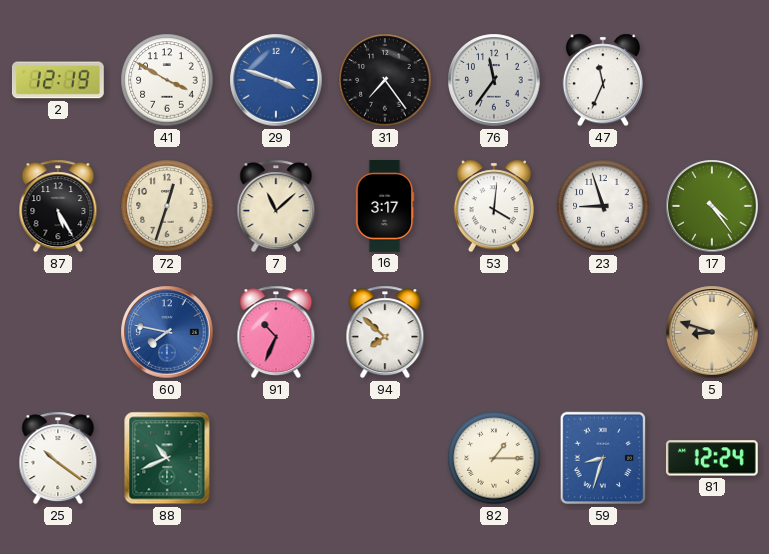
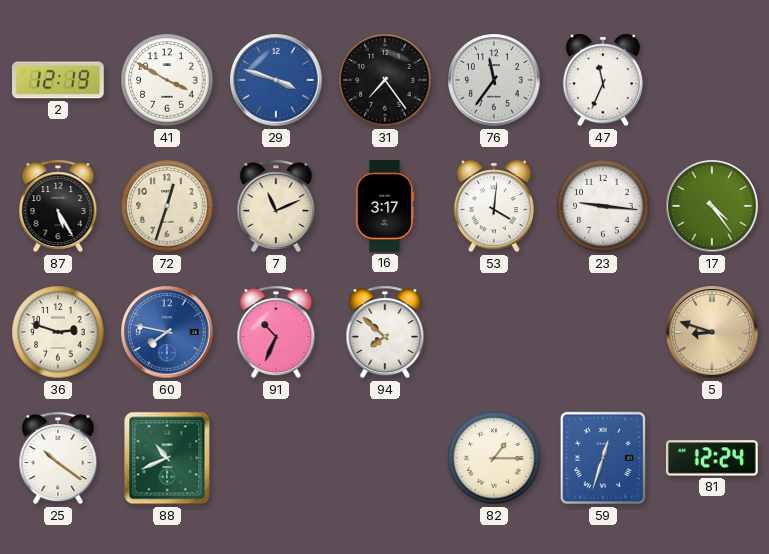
7: 11:08 -> 11:11 (276, 206)
23: 8:57 -> 9:16 (603, 206)
36: none -> 2:48 (58, 332)
59: 8:33 -> 12:33 (603, 458)
